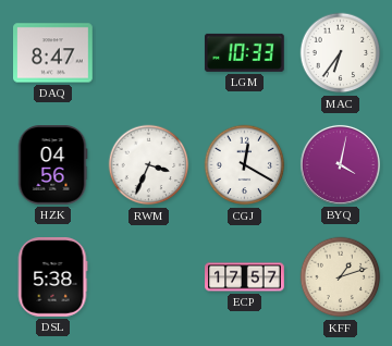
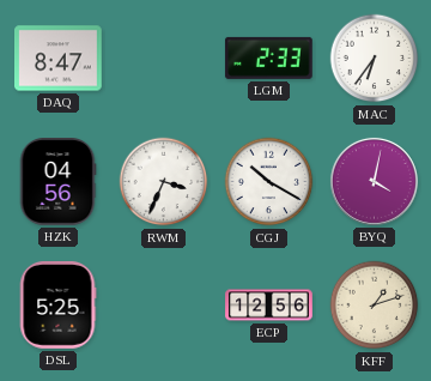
LGM: 10:33 -> 2:33 (268, 58)
CGJ: 12:20 -> 10:20 (269, 182)
DSL: 5:38 -> 5:25 (57, 306)
ECP: 17:57 -> 12:56 (269, 306)
